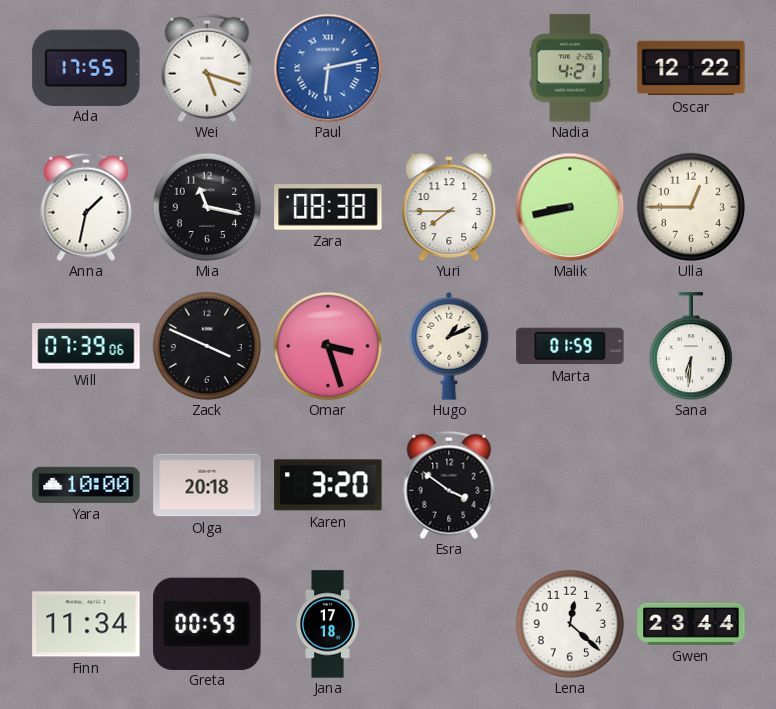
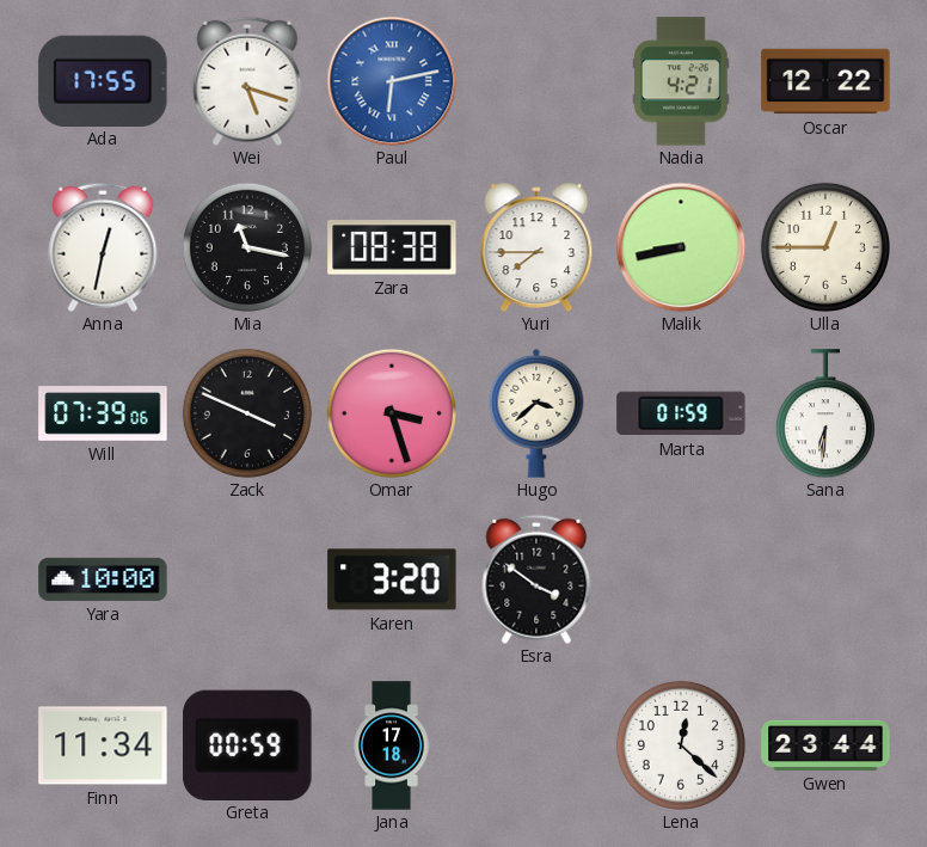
Anna: 1:32 -> 12:32 (103, 247)
Hugo: 1:11 -> 3:38 (536, 413)
Olga: 20:18 -> none (207, 485)
